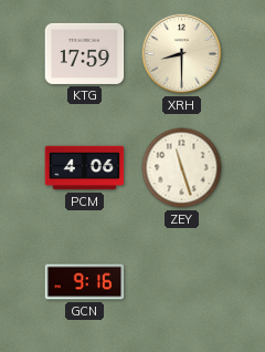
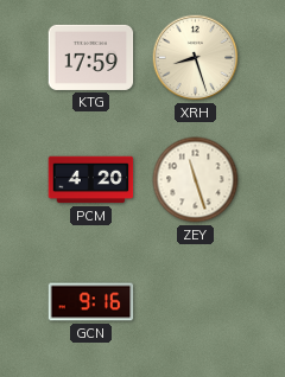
XRH: 8:30 -> 8:27 (196, 58)
PCM: 4:06 -> 4:20 (91, 180)
